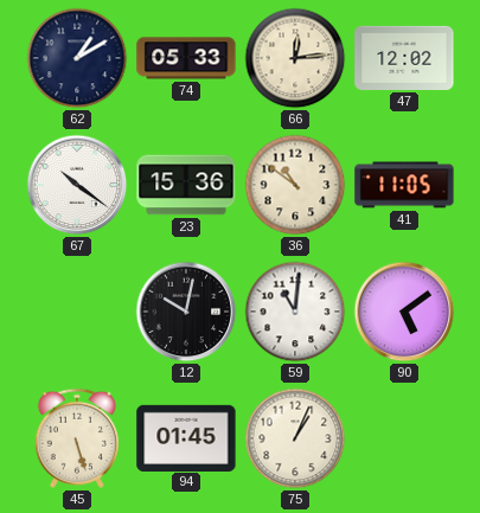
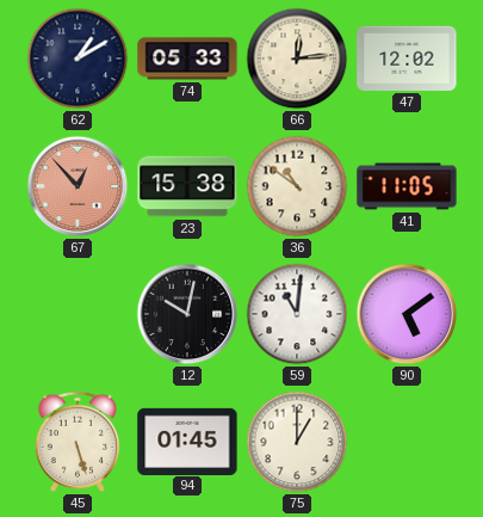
67: 10:21 -> 12:53 (78, 186)
67 dial: white -> salmon (78, 186)
23: 15:36 -> 15:38 (187, 186)
75: 1:04 -> 1:00 (297, 442)
